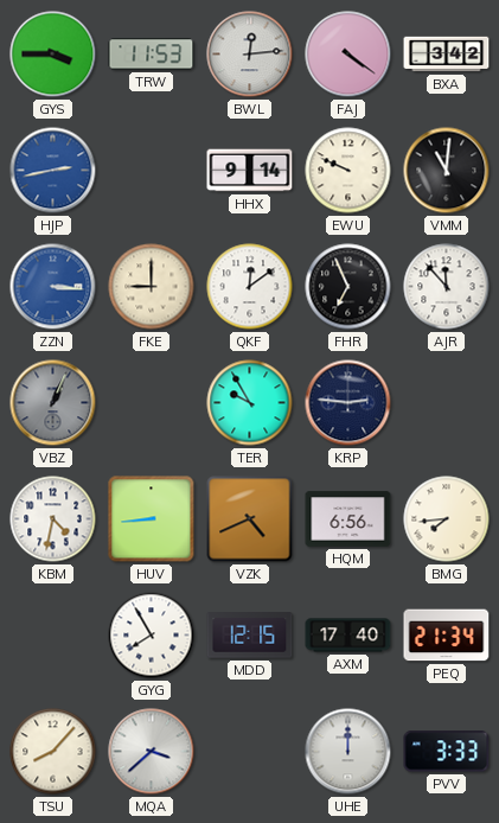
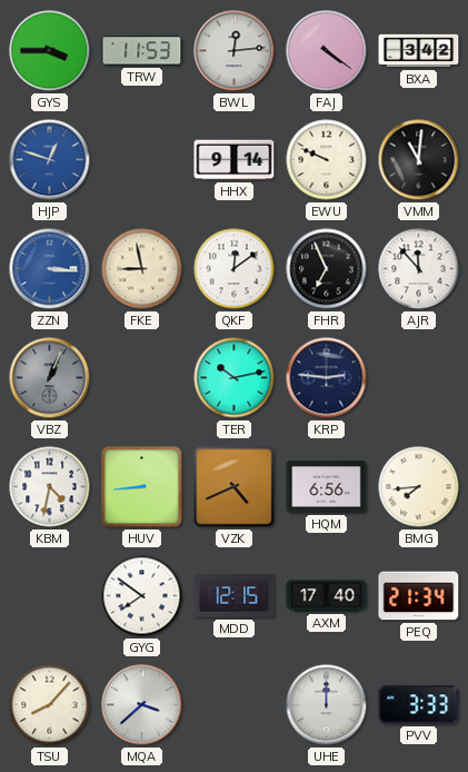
HJP: 2:43 -> 12:48 (50, 160)
FKE: 9:00 -> 8:58 (142, 269)
TER: 9:55 -> 10:13 (235, 378)
GYG: 7:55 -> 7:51 (142, 596)
